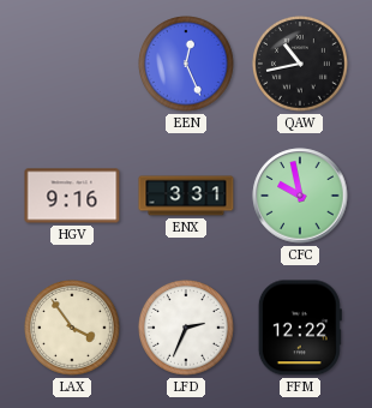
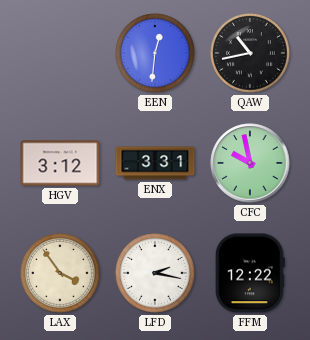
EEN: 12:26 -> 12:31 (156, 54)
HGV: 9:16 -> 3:12 (60, 163)
LFD: 2:34 -> 2:17 (156, 274)
